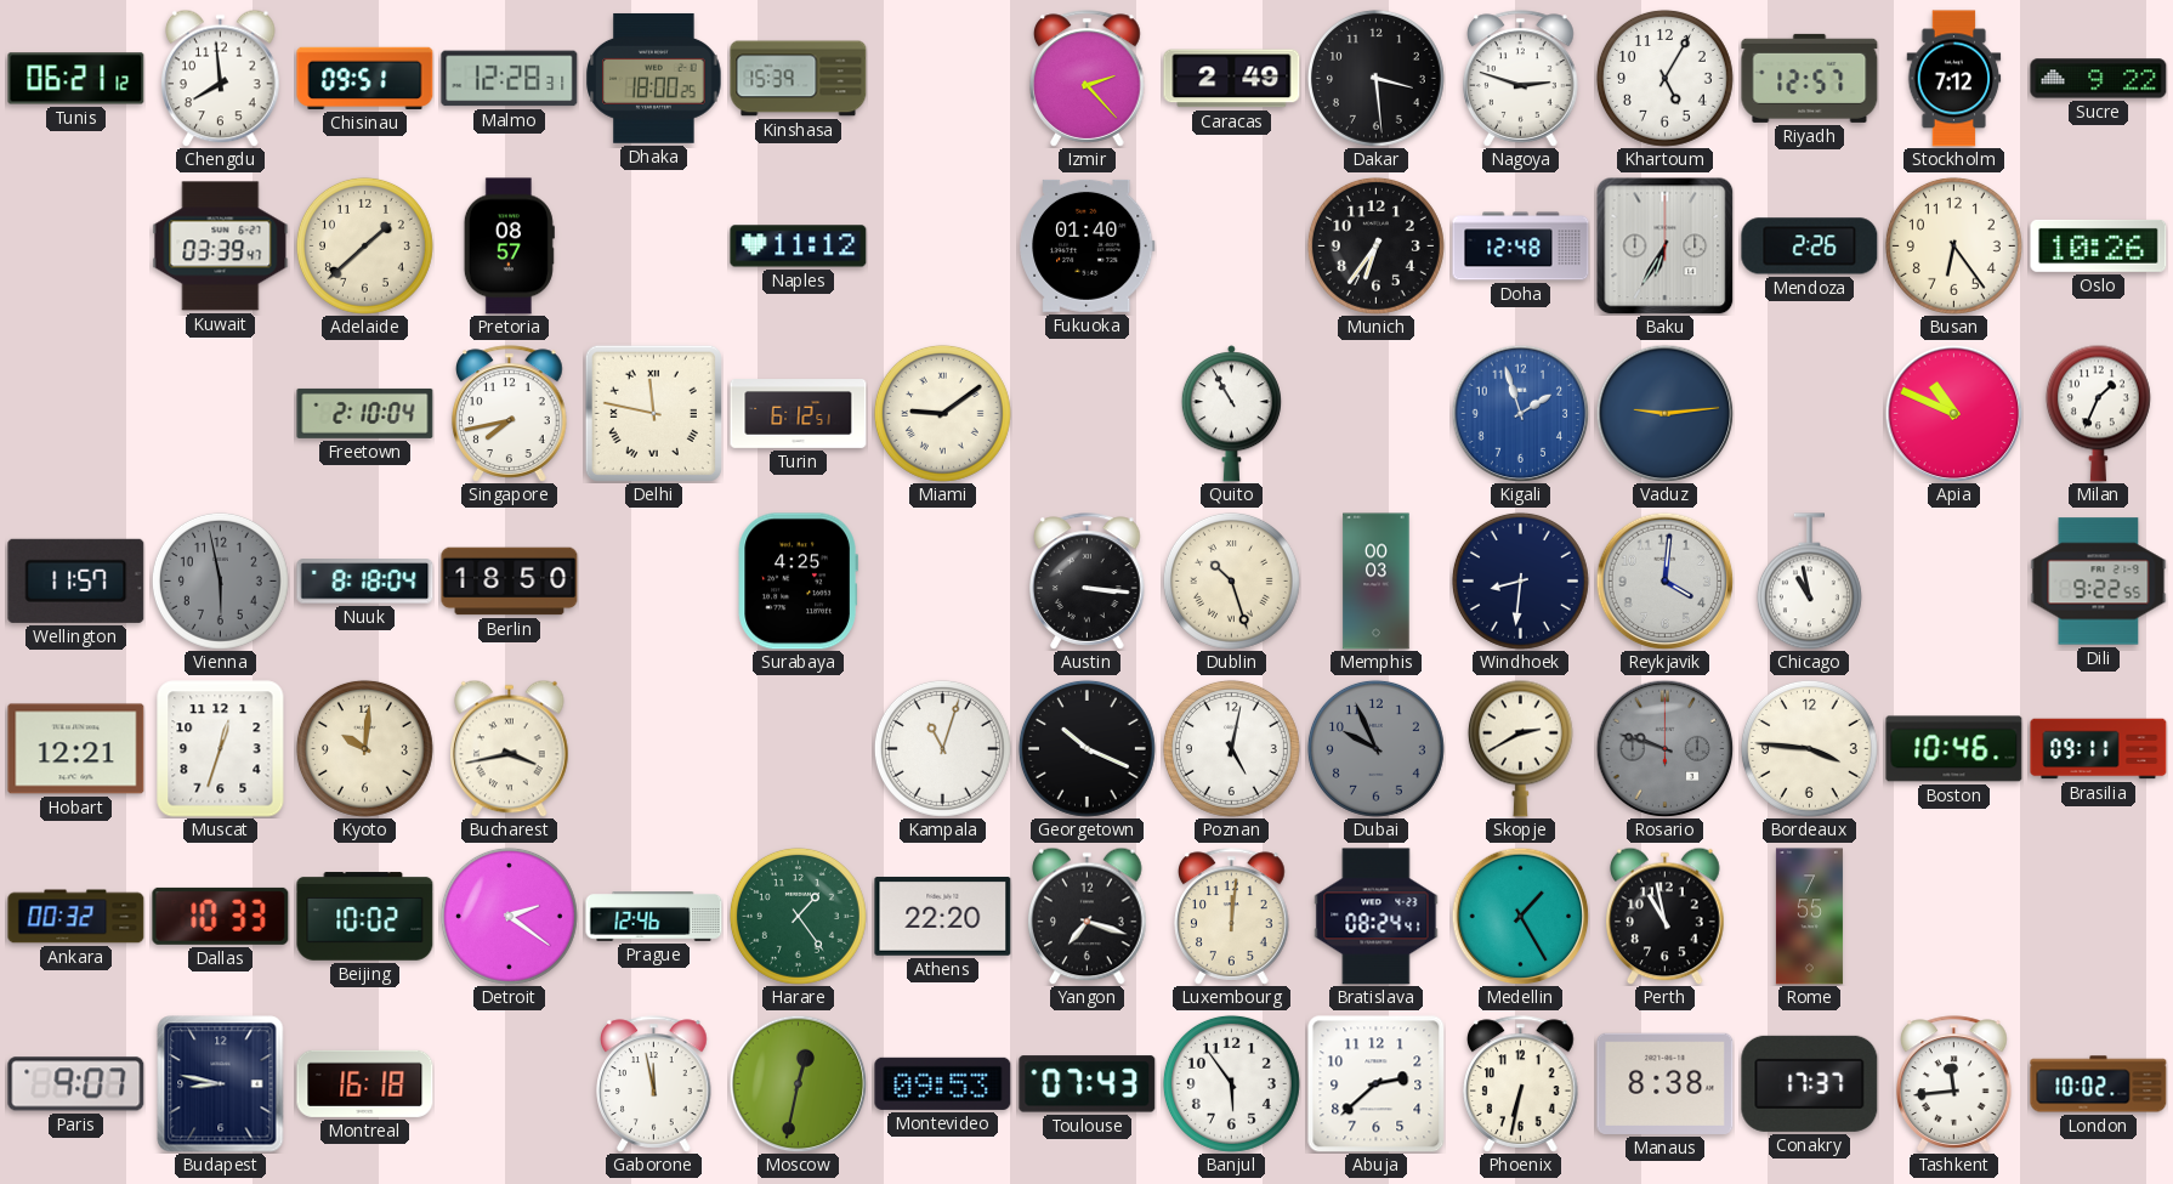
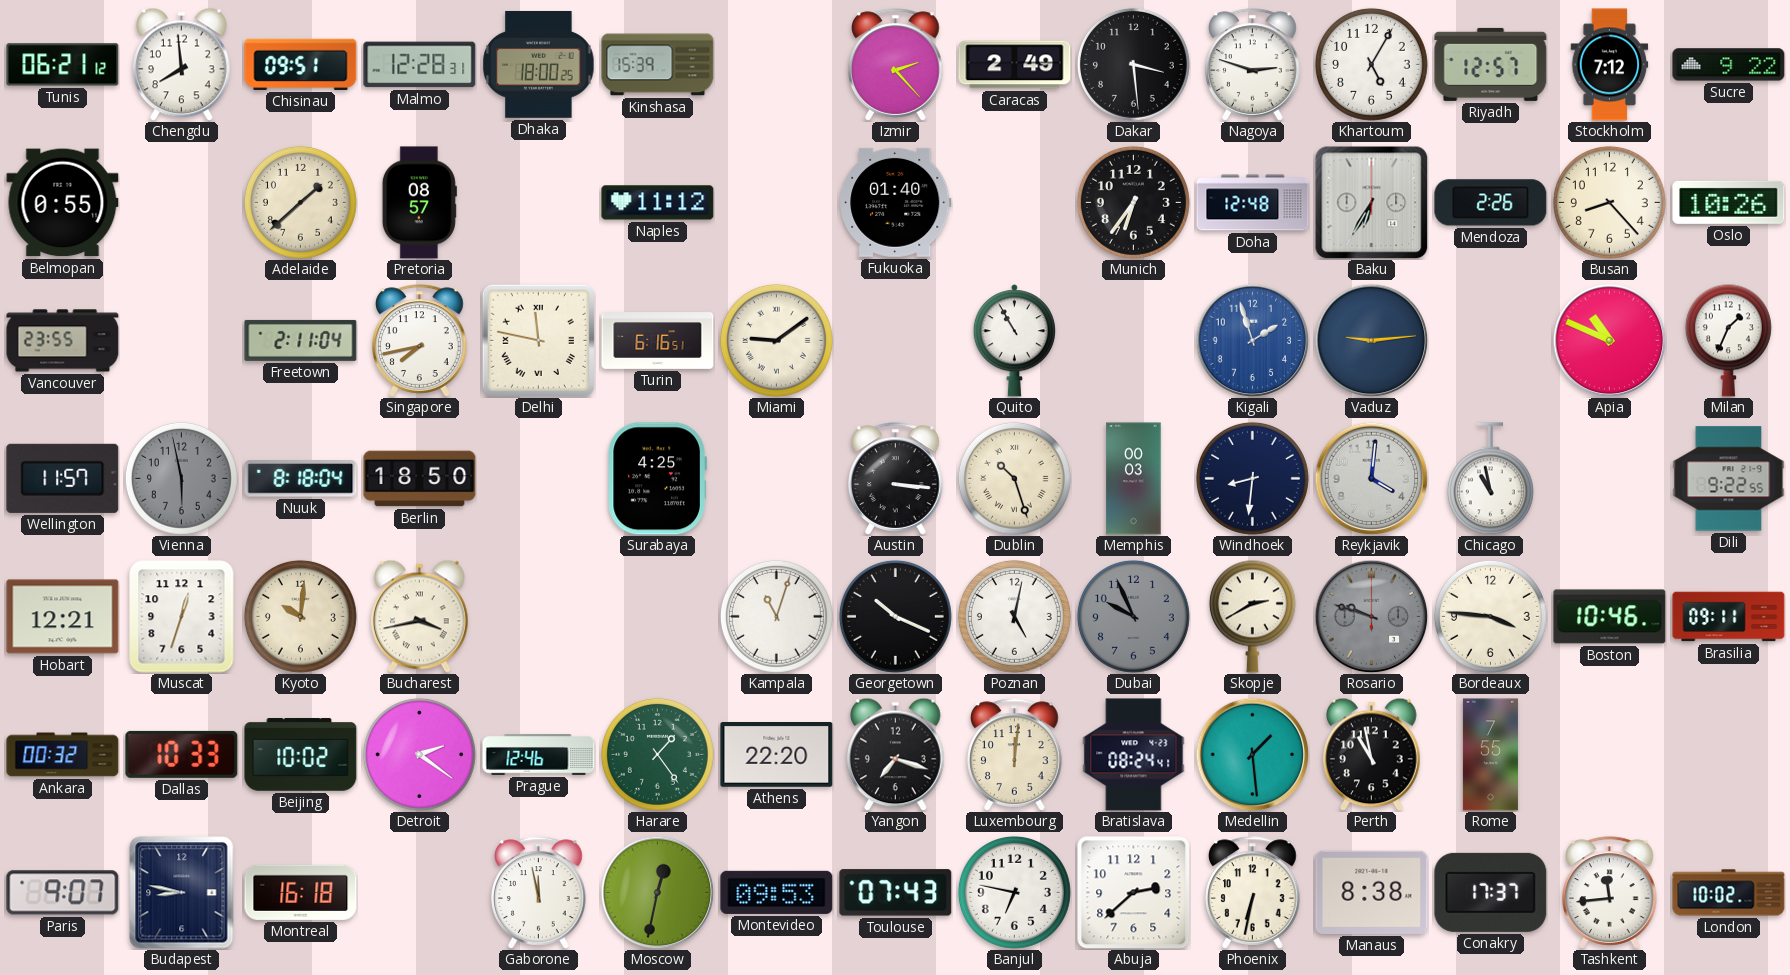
Belmopan: none -> 0:55 (63, 203)
Kuwait: 03:39 -> none (221, 247)
Busan: 6:24 -> 8:23 (1609, 202)
Vancouver: none -> 23:55 (63, 341)
Freetown: 2:10 -> 2:11 (301, 340)
Turin: 6:12 -> 6:16 (658, 341)
Medellin: 1:25 -> 1:29 (1252, 754)
Banjul: 5:54 -> 6:47 (1014, 892)
